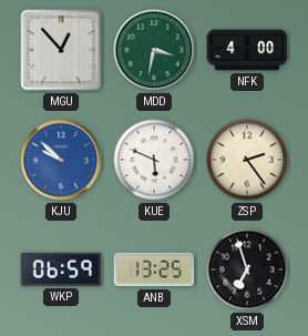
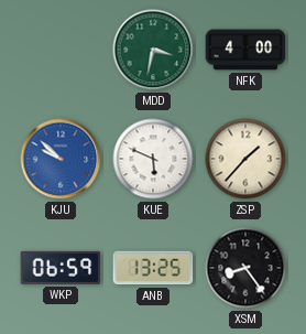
MGU: 12:53 -> none (61, 50)
ZSP: 2:24 -> 1:37 (245, 159)
XSM: 6:57 -> 8:24 (245, 268)
